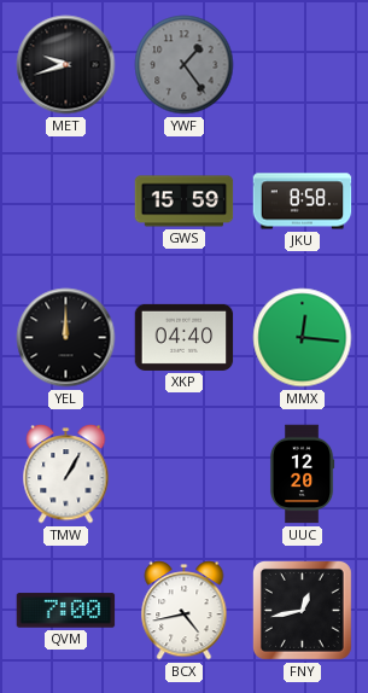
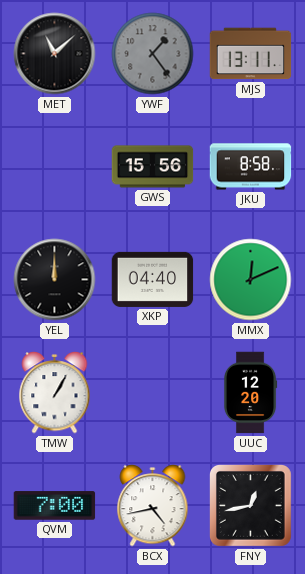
MET: 9:42 -> 11:08 (55, 54)
MJS: none -> 13:11 (251, 54)
GWS: 15:59 -> 15:56 (153, 167)
MMX: 12:16 -> 12:11 (251, 280)
